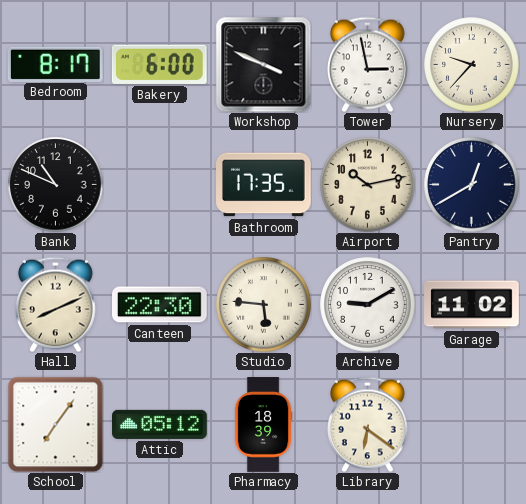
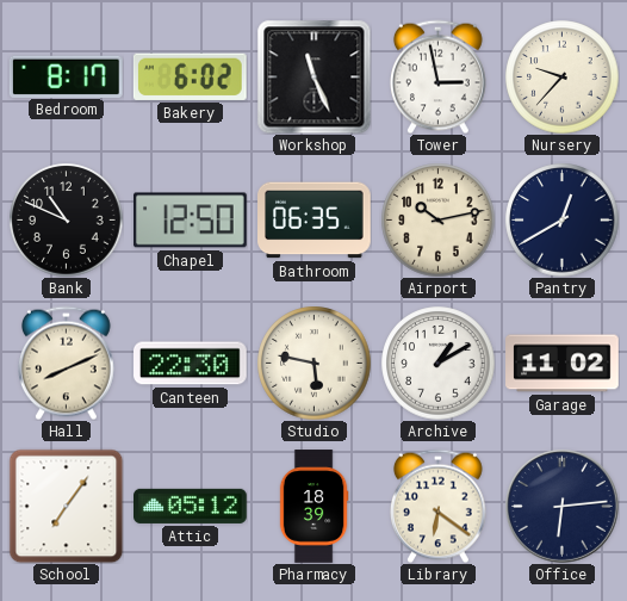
Bakery: 6:00 -> 6:02 (190, 76)
Workshop: 3:49 -> 11:26 (313, 76)
Chapel: none -> 12:50 (191, 221)
Bathroom: 17:35 -> 06:35 (315, 221)
Studio: 5:46 -> 5:47 (313, 363)
Archive: 9:10 -> 1:10 (437, 363)
Office: none -> 6:14 (563, 507)
